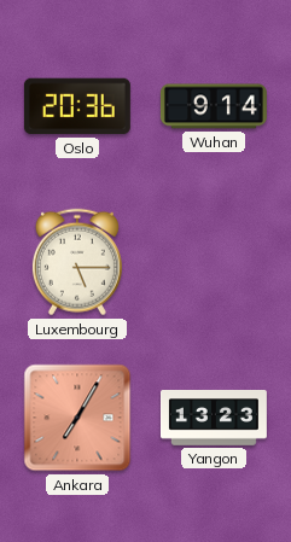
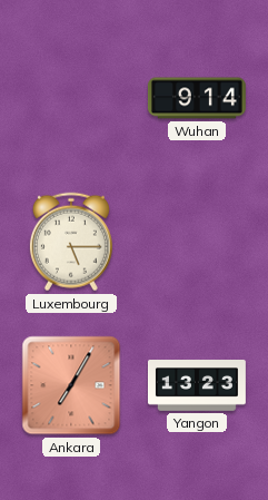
Oslo: 20:36 -> none (77, 106)
